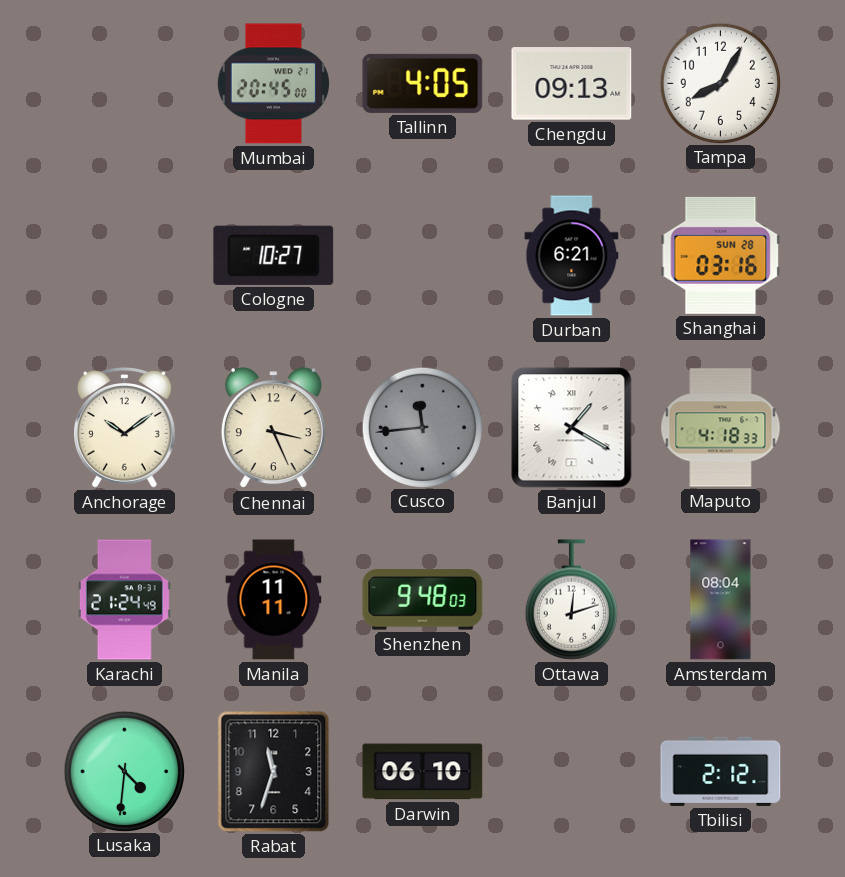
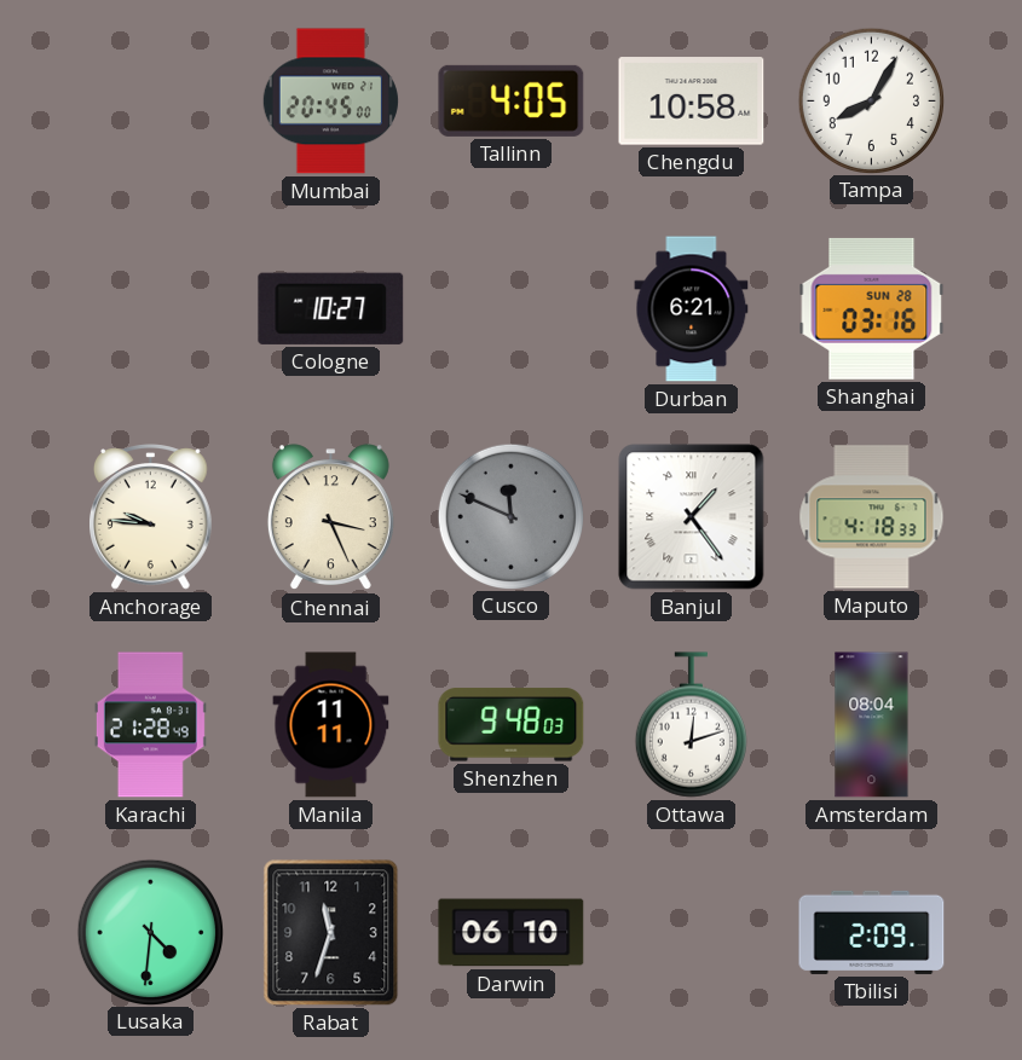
Chengdu: 09:13 -> 10:58 (692, 102)
Anchorage: 10:09 -> 9:46 (151, 517)
Cusco: 11:44 -> 11:49 (510, 516)
Banjul: 1:20 -> 1:24 (692, 517)
Karachi: 21:24 -> 21:28 (150, 725)
Tbilisi: 2:12 -> 2:09 (872, 932)
